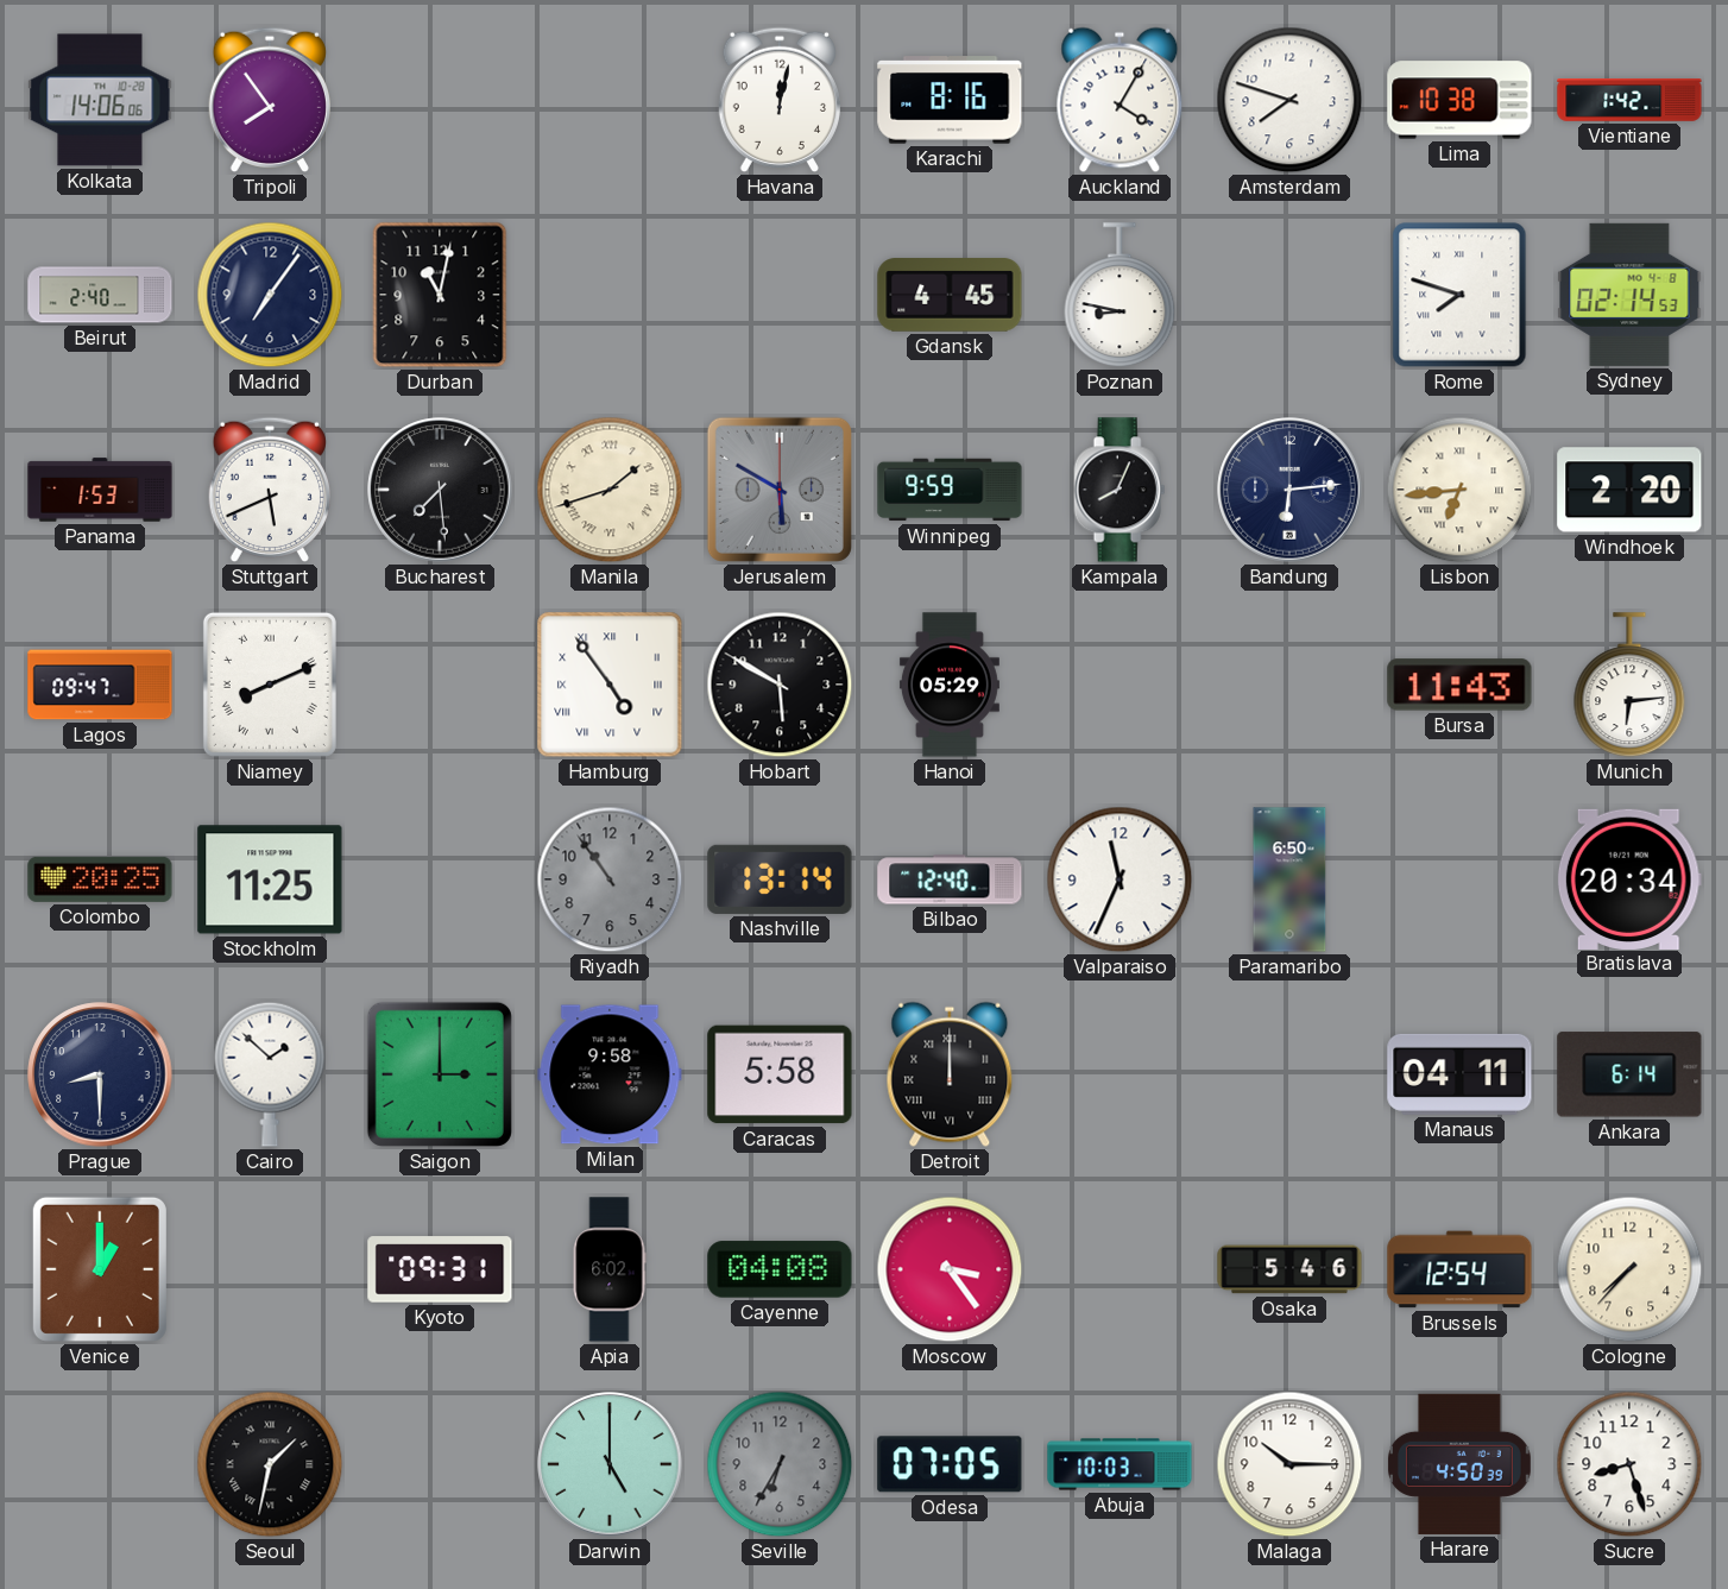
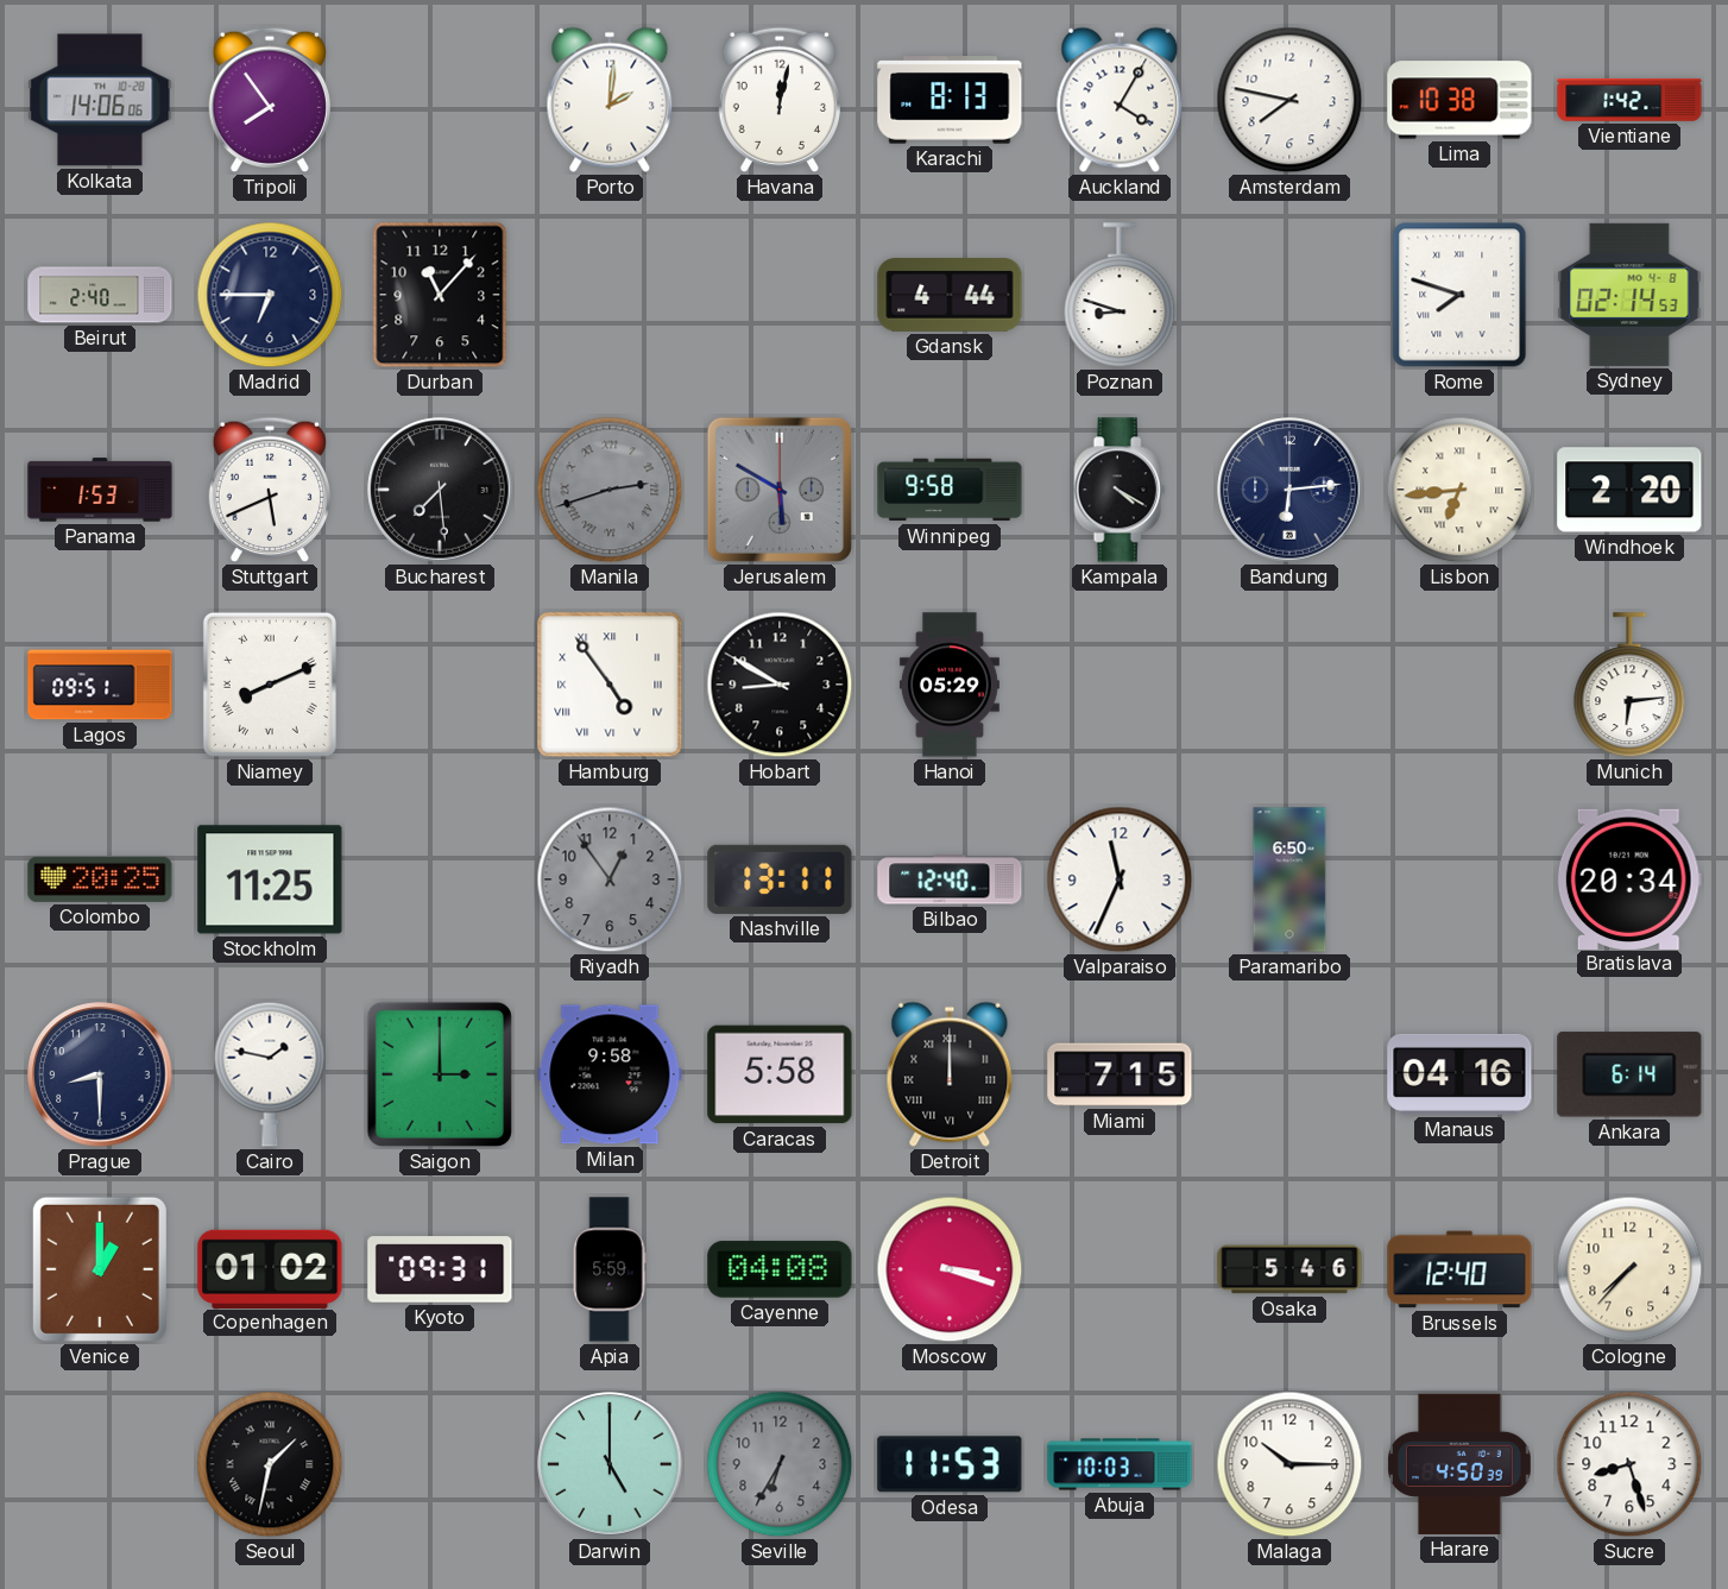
Porto: none -> 2:01 (610, 100)
Karachi: 8:16 -> 8:13 (950, 100)
Amsterdam: 7:48 -> 7:47 (1289, 100)
Madrid: 7:06 -> 6:45 (270, 295)
Durban: 11:02 -> 11:07 (440, 295)
Gdansk: 4:45 -> 4:44 (950, 295)
Poznan: 8:47 -> 8:48 (1120, 296)
Manila: 1:42 -> 2:42 (610, 490)
Manila dial: cream -> grey (610, 490)
Winnipeg: 9:59 -> 9:58 (950, 490)
Kampala: 8:04 -> 4:20 (1120, 490)
Lagos: 09:47 -> 09:51 (100, 685)
Hobart: 5:50 -> 8:50 (780, 685)
Bursa: 11:43 -> none (1459, 685)
Riyadh: 10:54 -> 12:54 (610, 879)
Nashville: 13:14 -> 13:11 (780, 879)
Cairo: 1:52 -> 1:47 (270, 1074)
Miami: none -> 7:15 (1120, 1074)
Manaus: 04:11 -> 04:16 (1459, 1074)
Copenhagen: none -> 01:02 (270, 1268)
Apia: 6:02 -> 5:59 (610, 1269)
Moscow: 3:24 -> 3:18 (950, 1269)
Brussels: 12:54 -> 12:40 (1459, 1269)
Odesa: 07:05 -> 11:53 (950, 1464)
